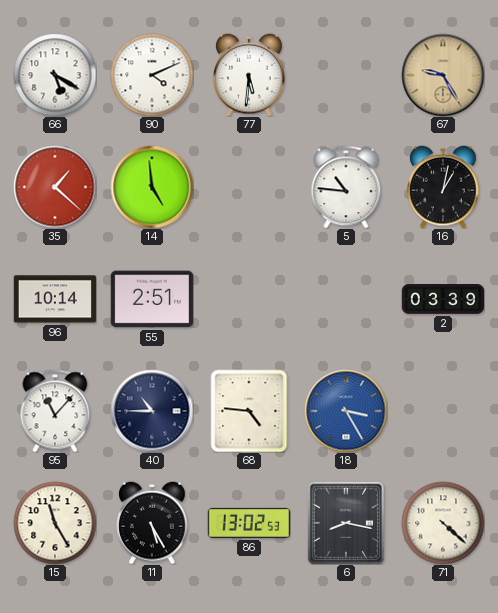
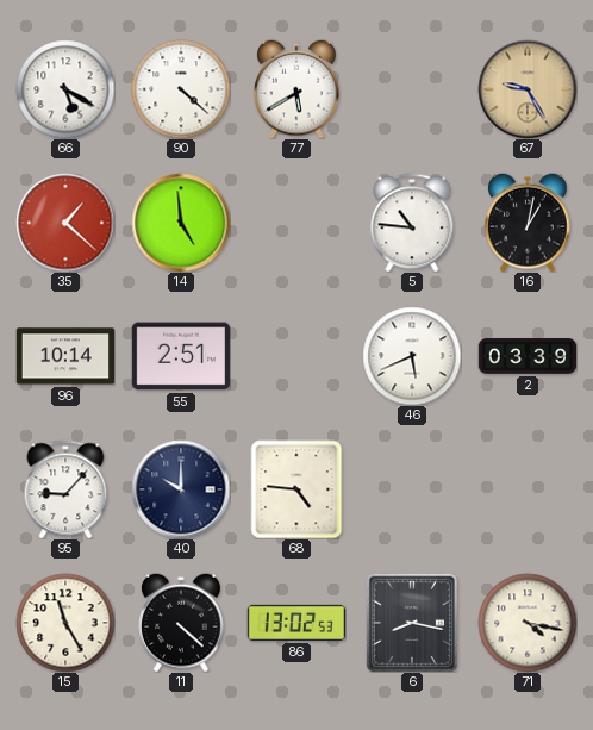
90: 4:11 -> 4:22 (181, 89)
77: 5:31 -> 5:40 (298, 89)
46: none -> 5:41 (412, 356)
95: 11:07 -> 9:07 (65, 489)
40: 10:45 -> 10:00 (181, 489)
18: 3:25 -> none (346, 411)
11: 5:25 -> 4:22 (182, 623)
71: 4:22 -> 4:17 (528, 623)
